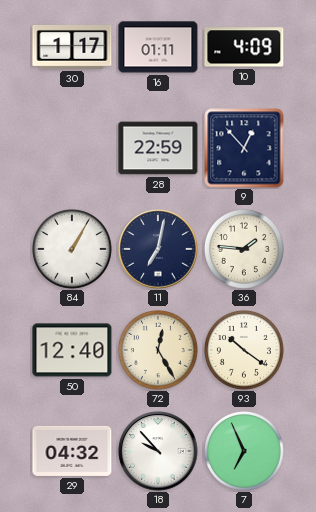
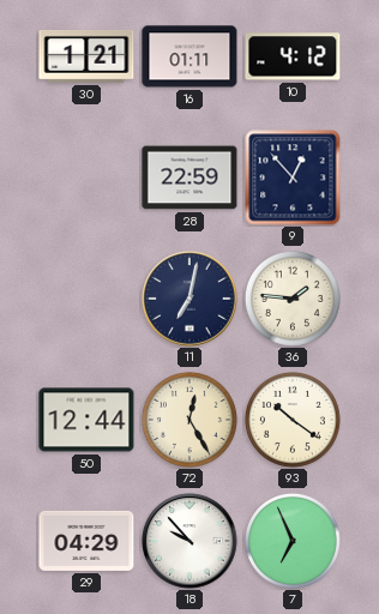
30: 1:17 -> 1:21 (86, 56)
10: 4:09 -> 4:12 (293, 56)
84: 1:05 -> none (72, 249)
50: 12:40 -> 12:44 (86, 420)
29: 04:32 -> 04:29 (86, 541)
